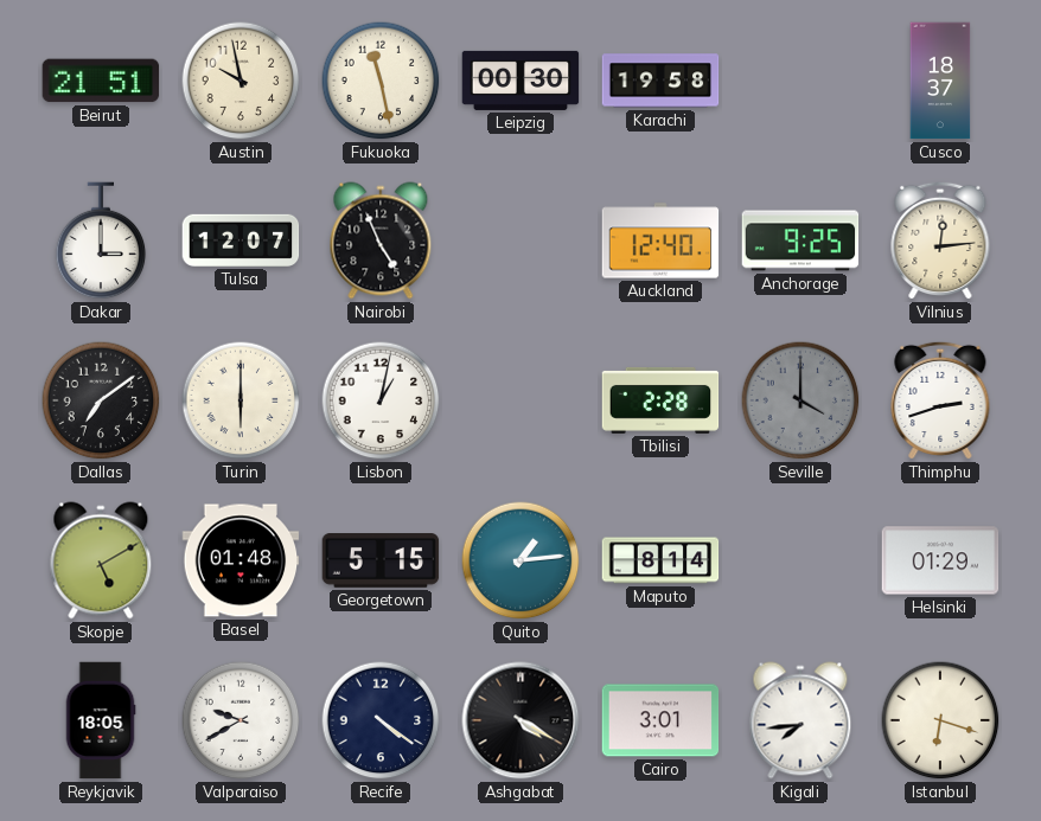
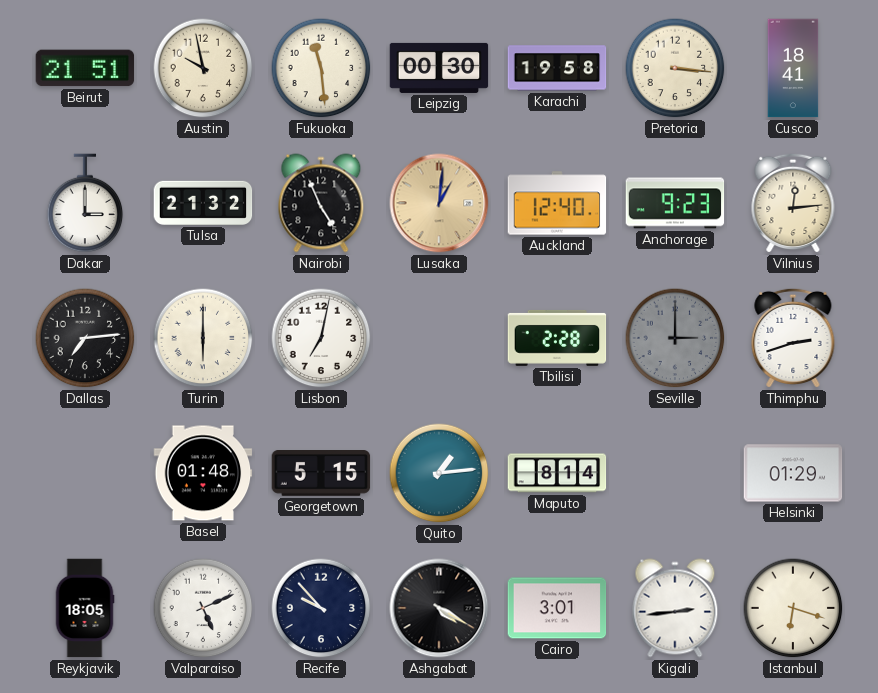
Fukuoka: 11:28 -> 11:29 (321, 68)
Pretoria: none -> 3:16 (675, 68)
Cusco: 18:37 -> 18:41 (793, 68)
Tulsa: 12:07 -> 21:32 (203, 203)
Lusaka: none -> 1:01 (439, 203)
Anchorage: 9:25 -> 9:23 (675, 203)
Dallas: 7:09 -> 7:14 (85, 338)
Lisbon: 1:02 -> 7:02 (321, 338)
Seville: 4:00 -> 3:00 (675, 338)
Skopje: 5:10 -> none (101, 560)
Valparaiso: 9:40 -> 5:11 (203, 608)
Recife: 4:21 -> 9:53 (321, 608)
Kigali: 7:44 -> 2:44 (675, 608)
